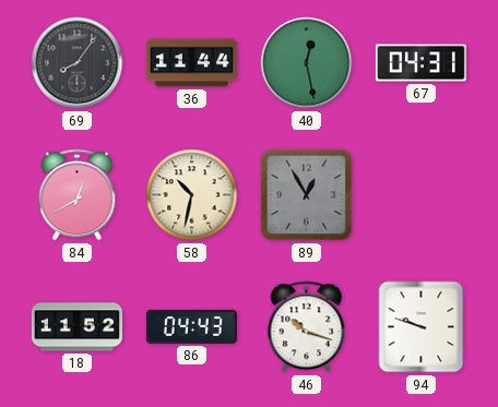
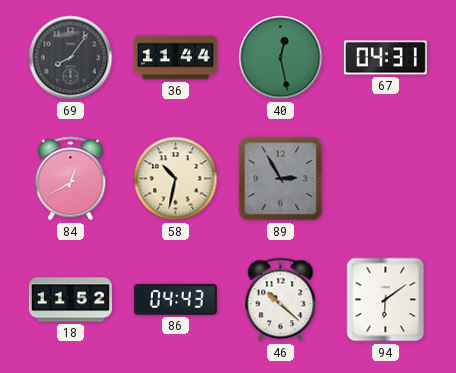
89: 12:55 -> 2:55 (281, 179)
46: 10:18 -> 10:22 (281, 300)
94: 9:48 -> 6:09 (386, 300)
